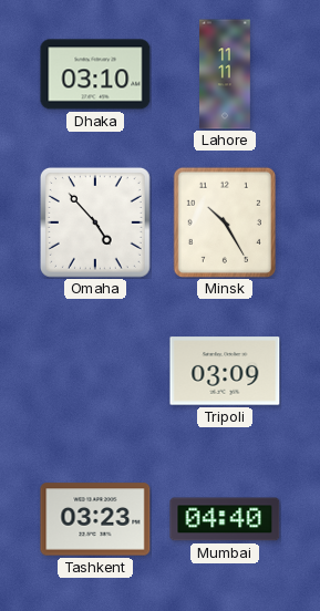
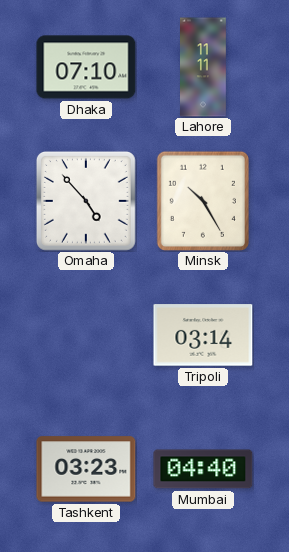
Dhaka: 03:10 -> 07:10 (86, 67)
Tripoli: 03:09 -> 03:14 (203, 335)
